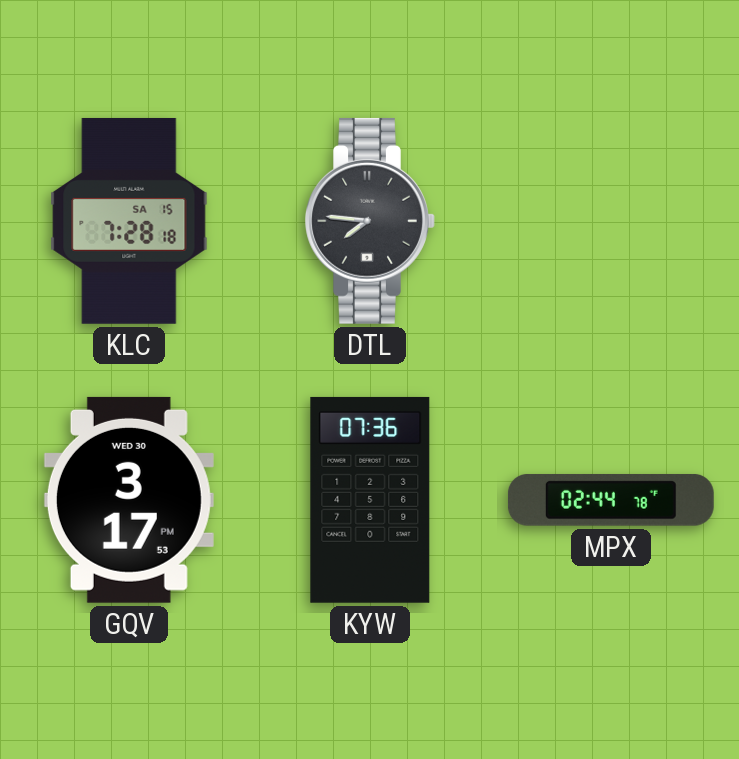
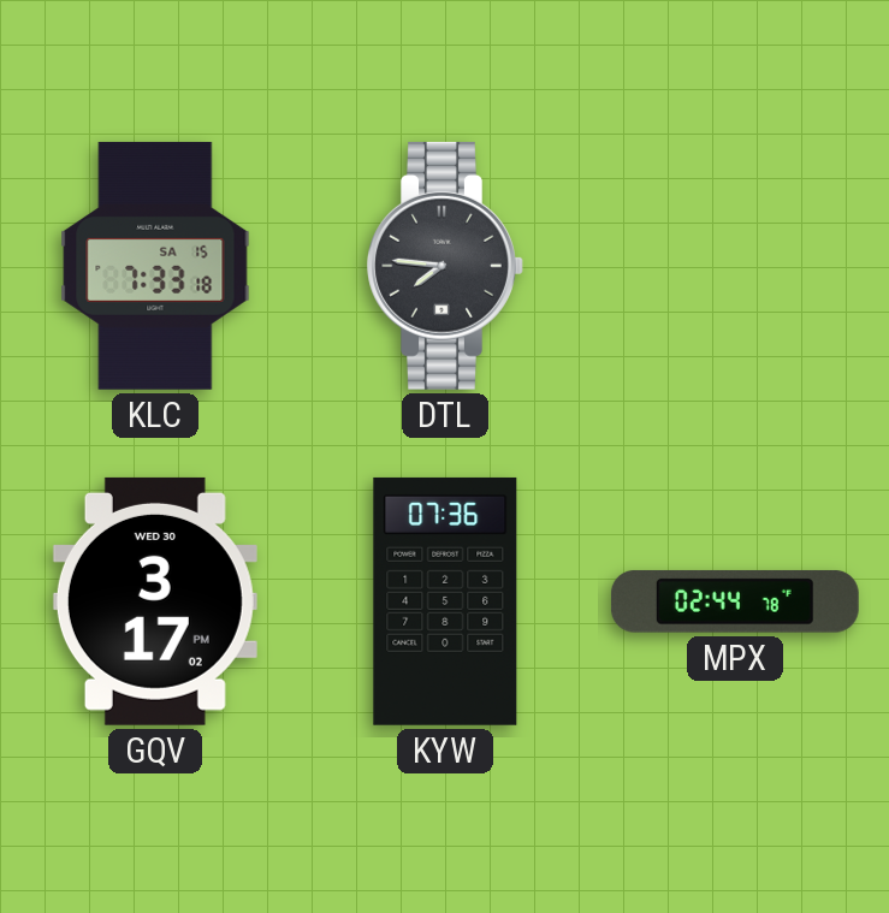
KLC: 7:28 -> 7:33 (155, 266)
GQV: 3:17:53 PM -> 3:17:02 PM (155, 601)
